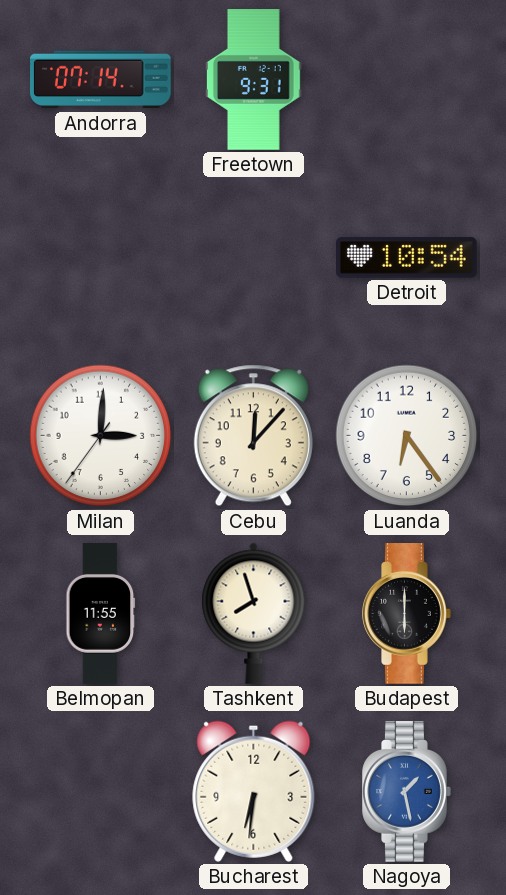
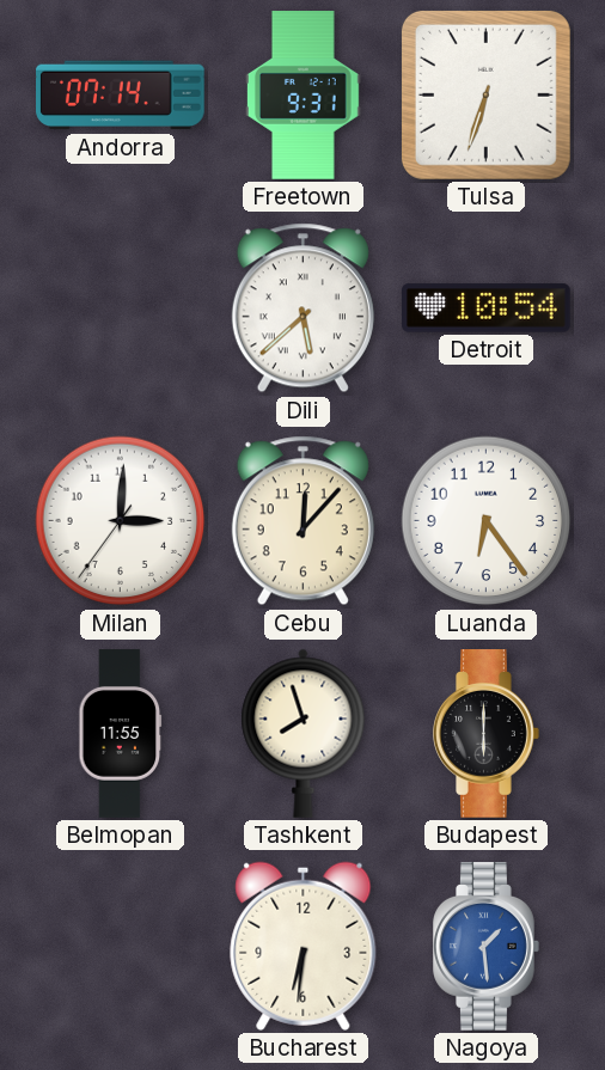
Tulsa: none -> 6:33 (485, 94)
Dili: none -> 5:38 (302, 308)
Nagoya: 1:28 -> 1:29 (487, 947)
